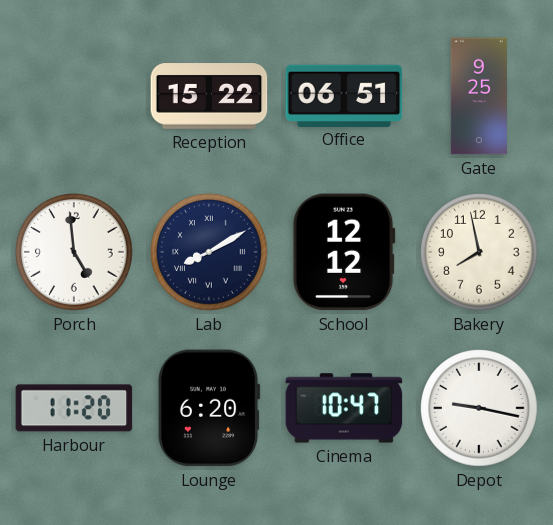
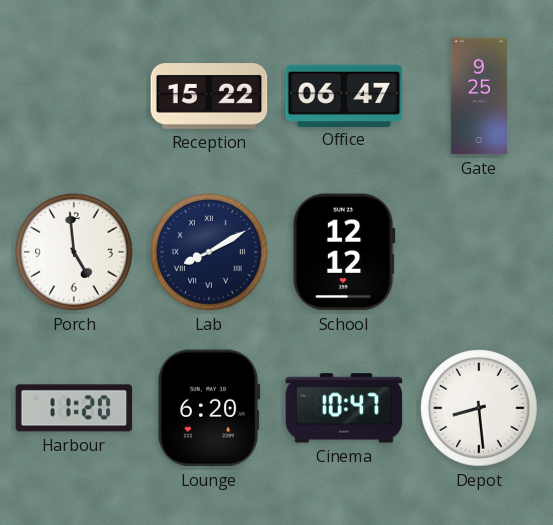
Office: 06:51 -> 06:47 (344, 95)
Bakery: 7:58 -> none (480, 253)
Depot: 9:17 -> 8:29 (480, 409)
